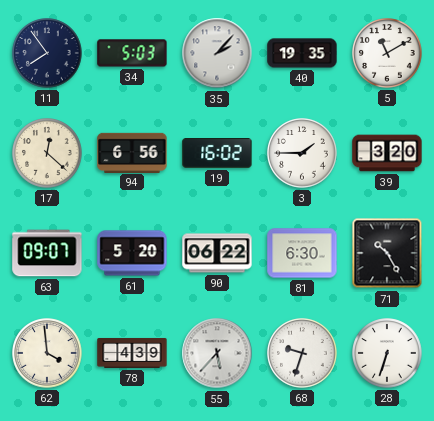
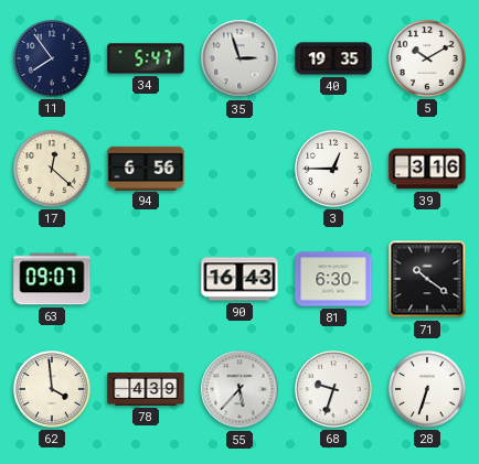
34: 5:03 -> 5:47 (146, 58)
35: 2:07 -> 2:57 (239, 58)
5: 11:10 -> 10:10 (427, 58)
19: 16:02 -> none (217, 154)
3: 1:45 -> 12:45 (333, 169)
39: 3:20 -> 3:16 (427, 169)
61: 5:20 -> none (132, 253)
90: 06:22 -> 16:43 (239, 279)
71: 10:25 -> 10:21 (427, 279)
